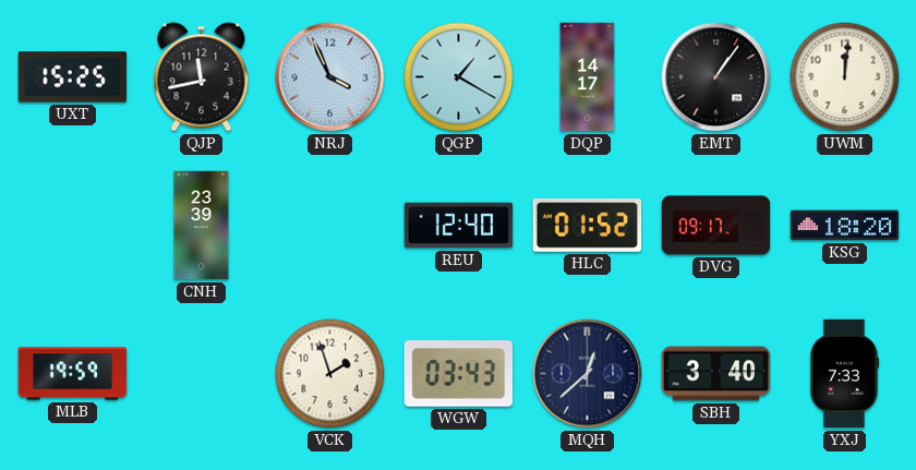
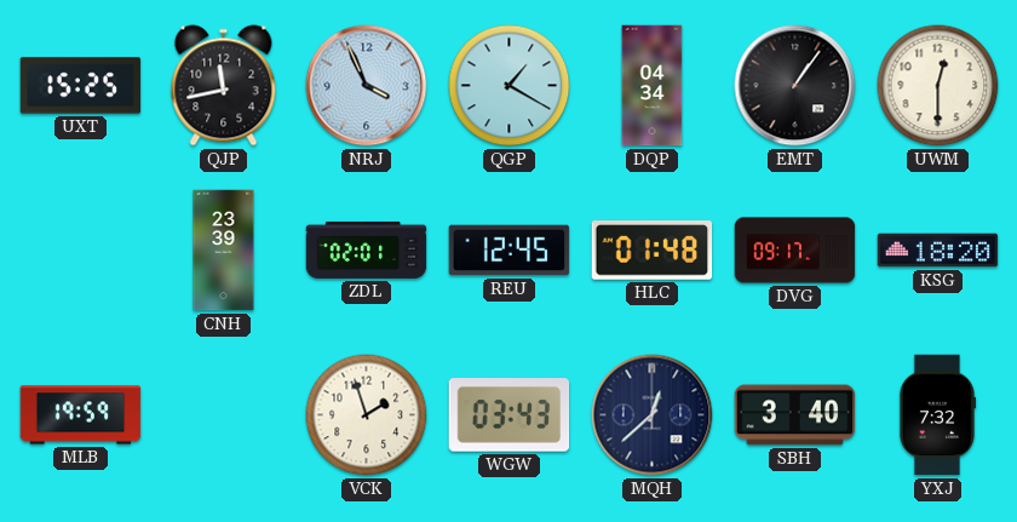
DQP: 14:17 -> 04:34 (653, 86)
UWM: 12:01 -> 12:30 (938, 86)
ZDL: none -> 02:01 (367, 249)
REU: 12:40 -> 12:45 (510, 251)
HLC: 01:52 -> 01:48 (653, 251)
YXJ: 7:33 -> 7:32 (937, 415)
